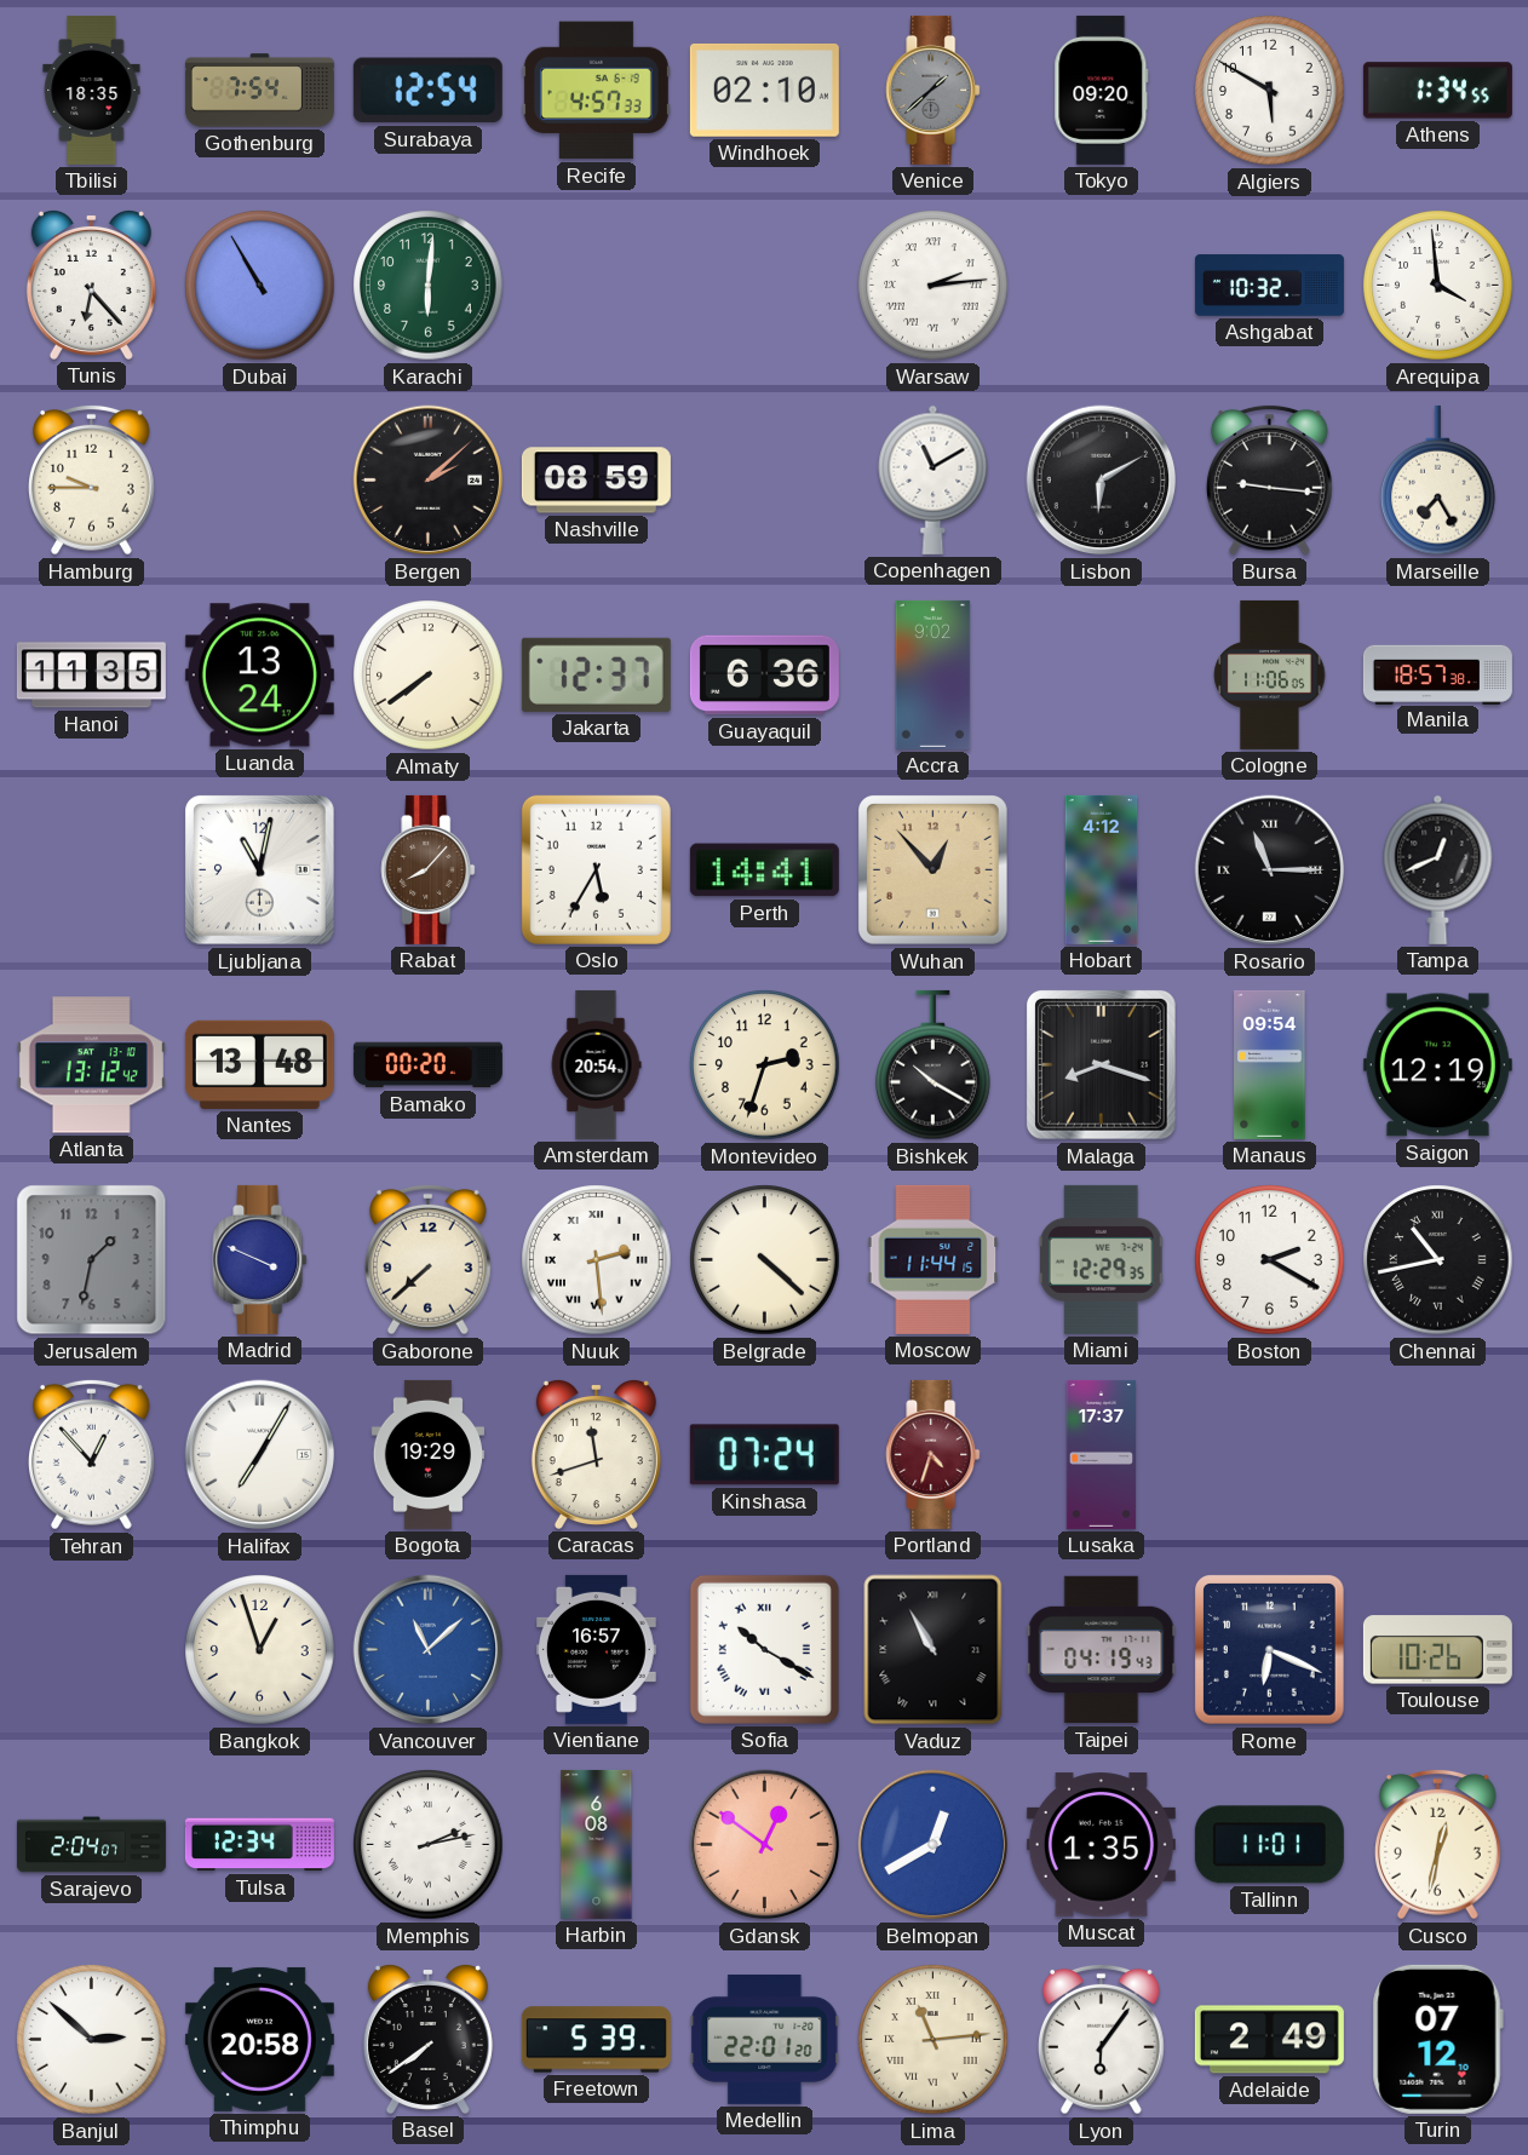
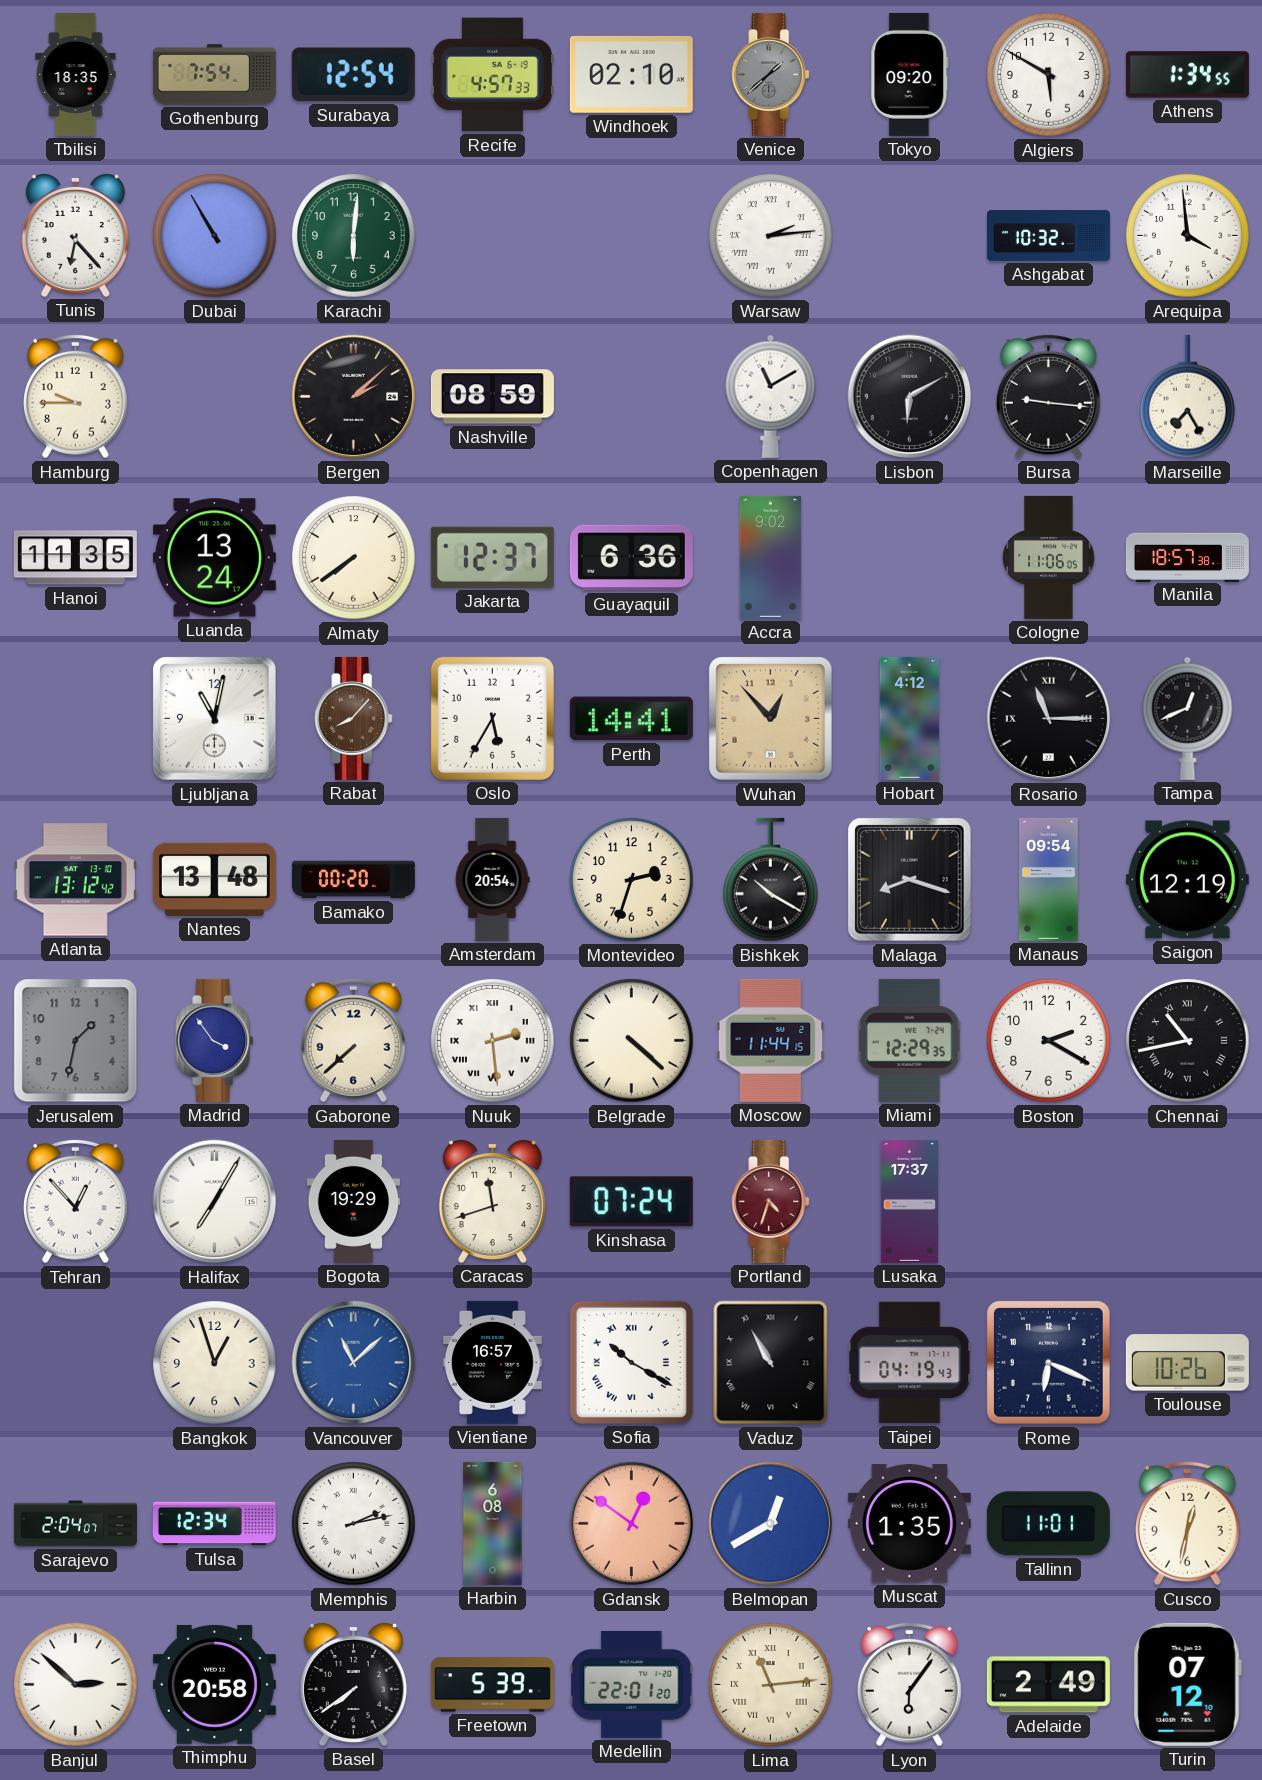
Madrid: 3:49 -> 3:54 (215, 1040)
